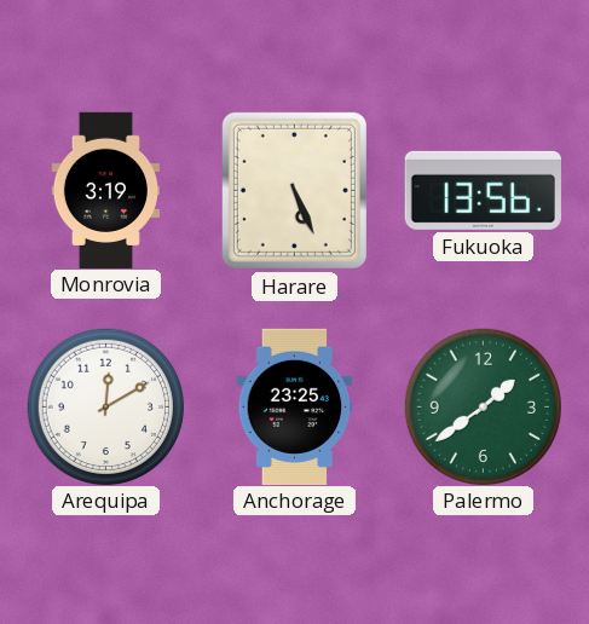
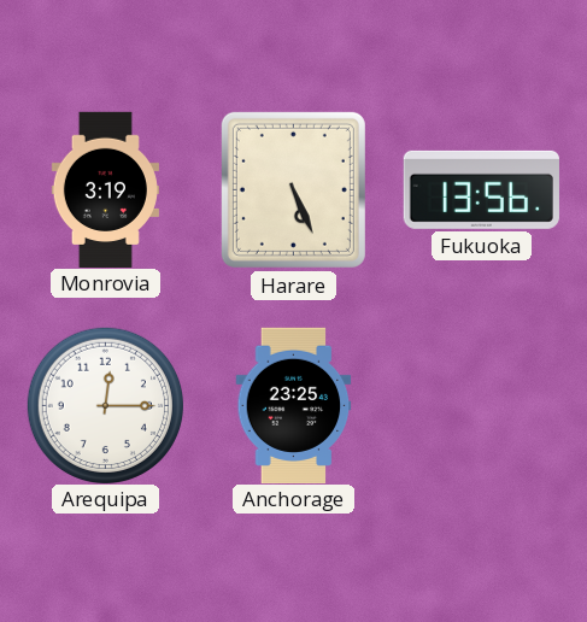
Arequipa: 12:10 -> 12:15 (105, 405)
Palermo: 1:39 -> none (483, 406)
